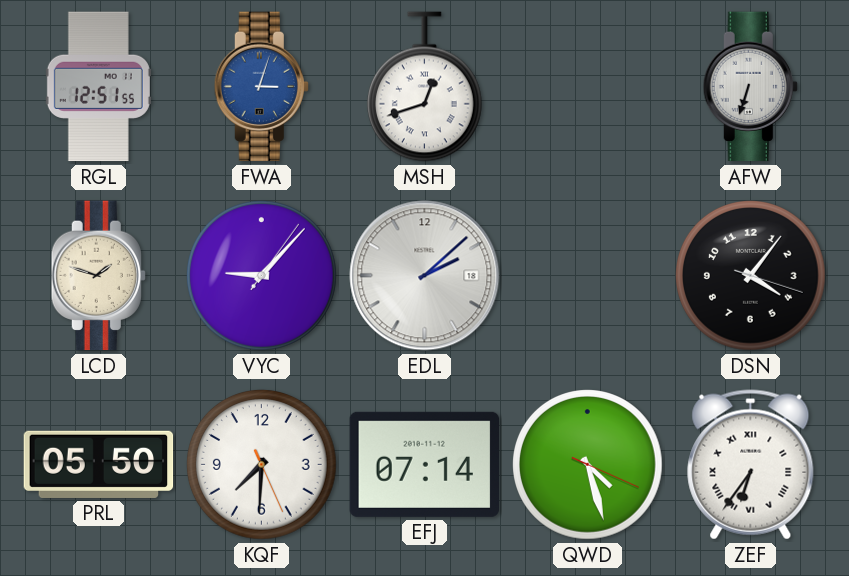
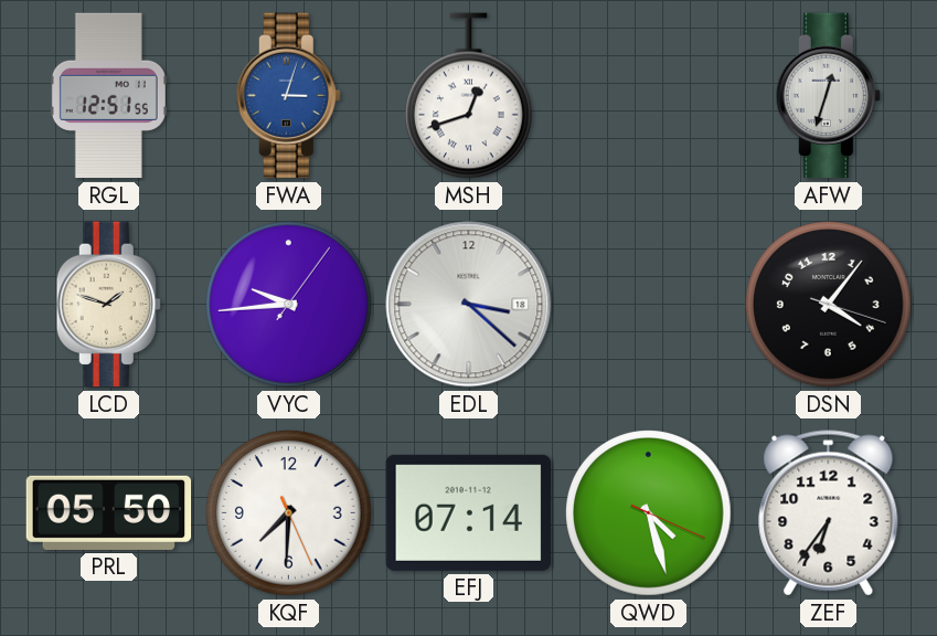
AFW: 6:33 -> 12:33 (828, 96)
VYC: 9:07 -> 9:44 (289, 305)
EDL: 2:08 -> 3:22 (469, 305)
ZEF numerals: Roman -> Arabic (829, 513)
